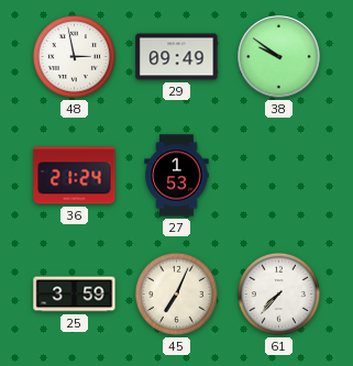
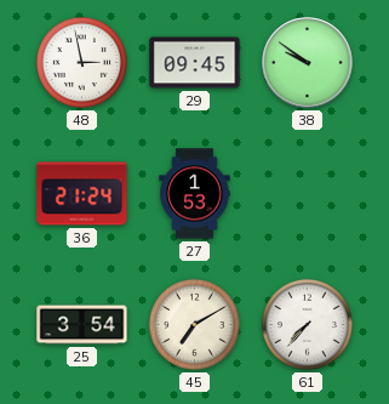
29: 09:49 -> 09:45 (195, 63)
25: 3:59 -> 3:54 (82, 325)
45: 7:04 -> 7:10 (194, 324)
